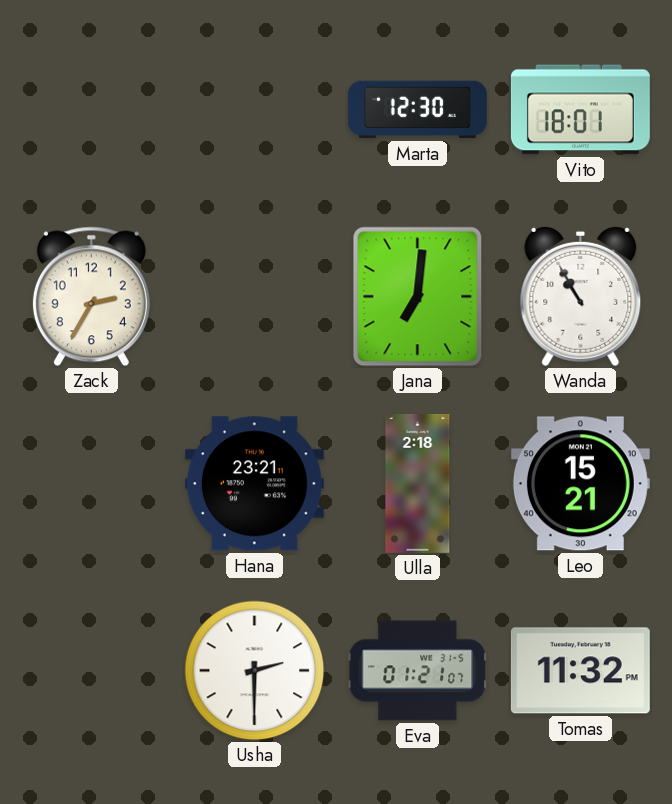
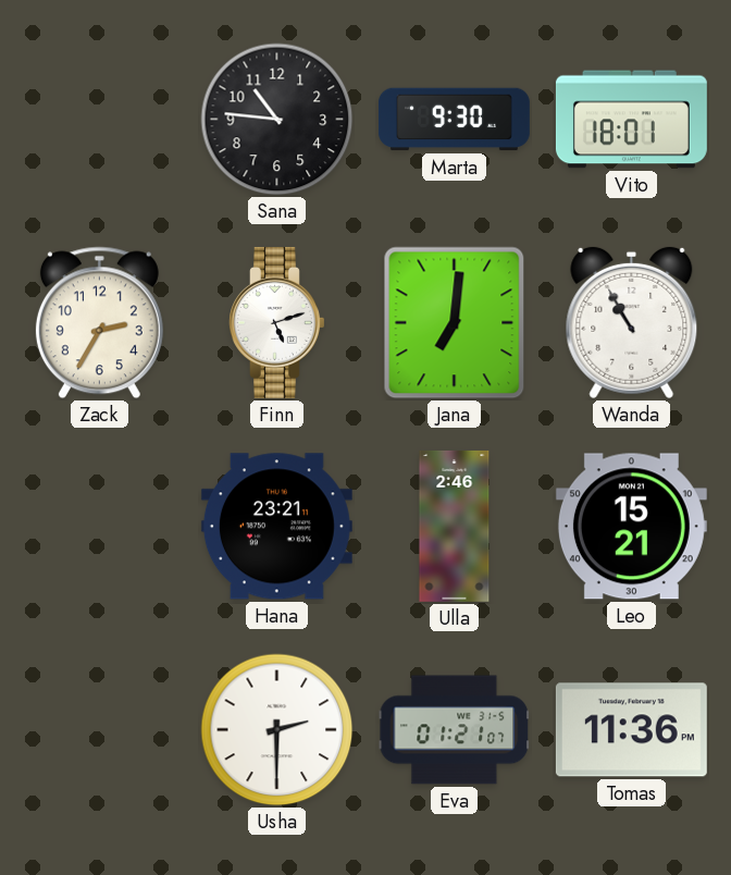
Sana: none -> 10:46 (277, 120)
Marta: 12:30 -> 9:30 (454, 120)
Finn: none -> 5:12 (277, 322)
Ulla: 2:18 -> 2:46 (455, 526)
Tomas: 11:32 -> 11:36 (631, 730)
